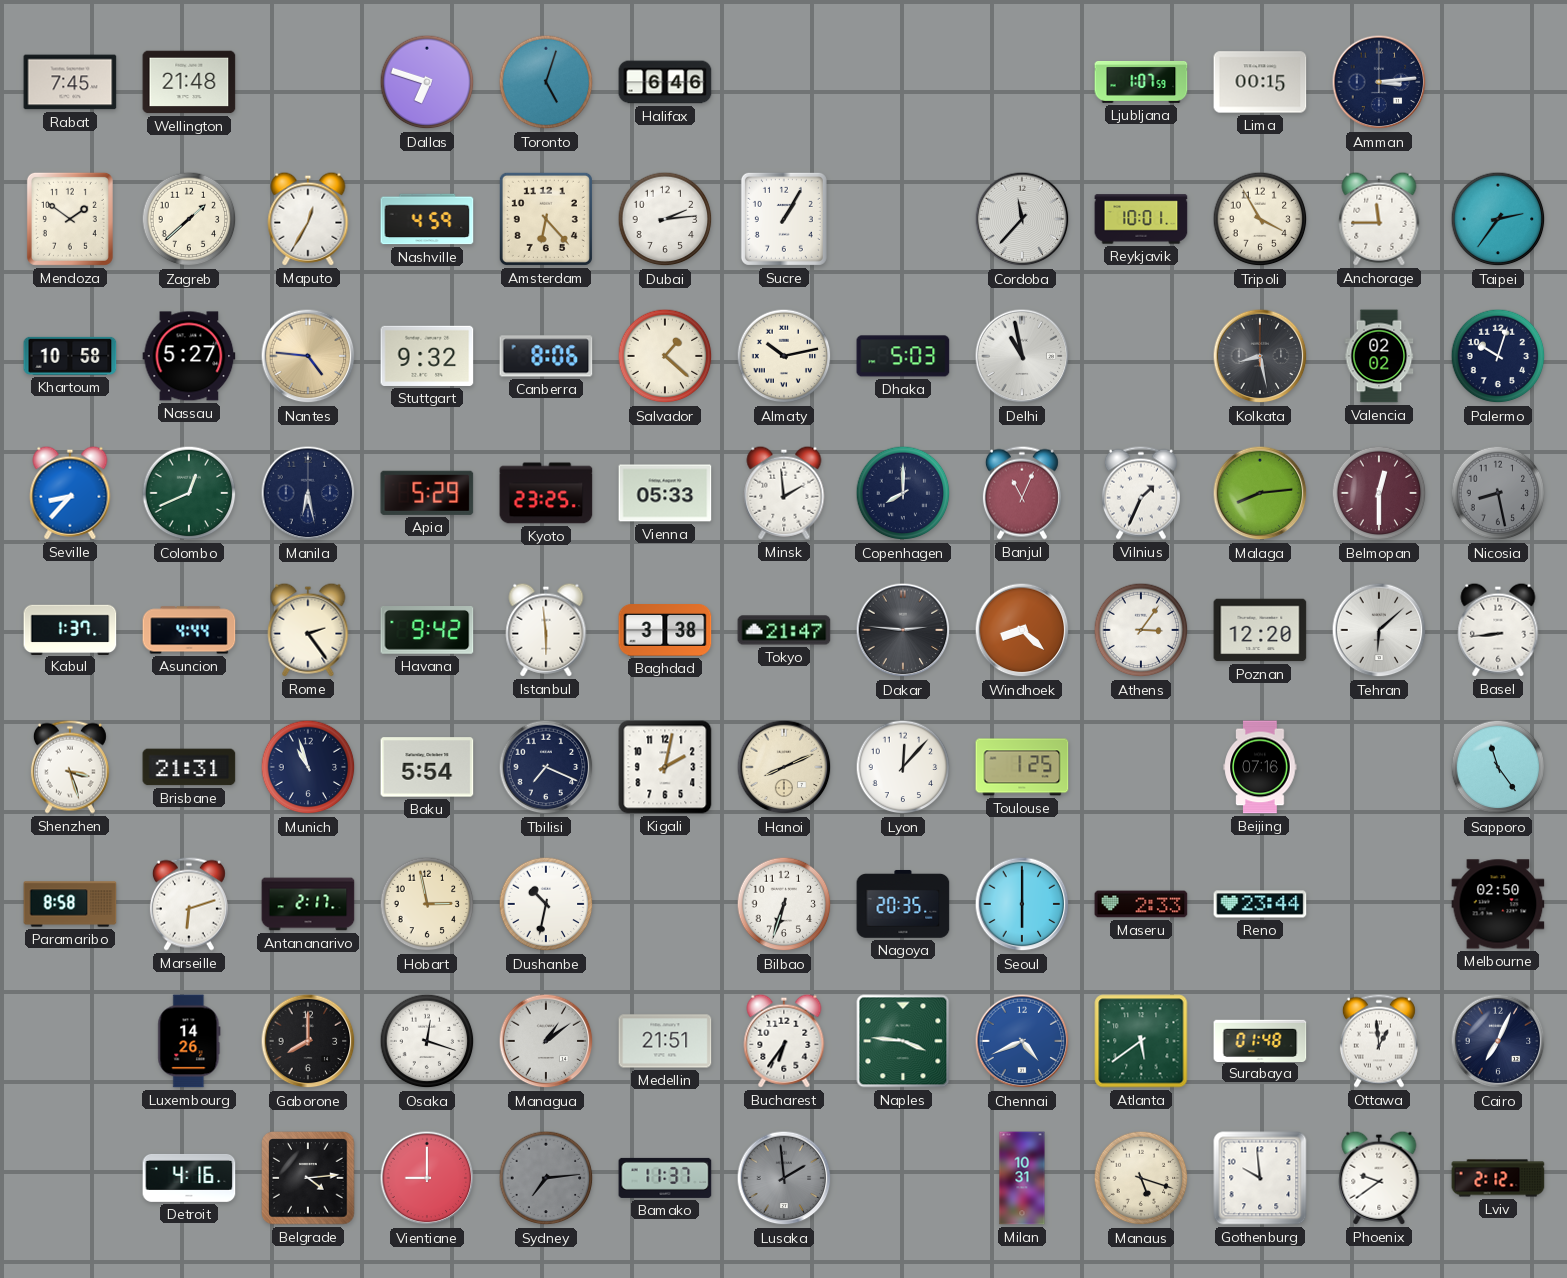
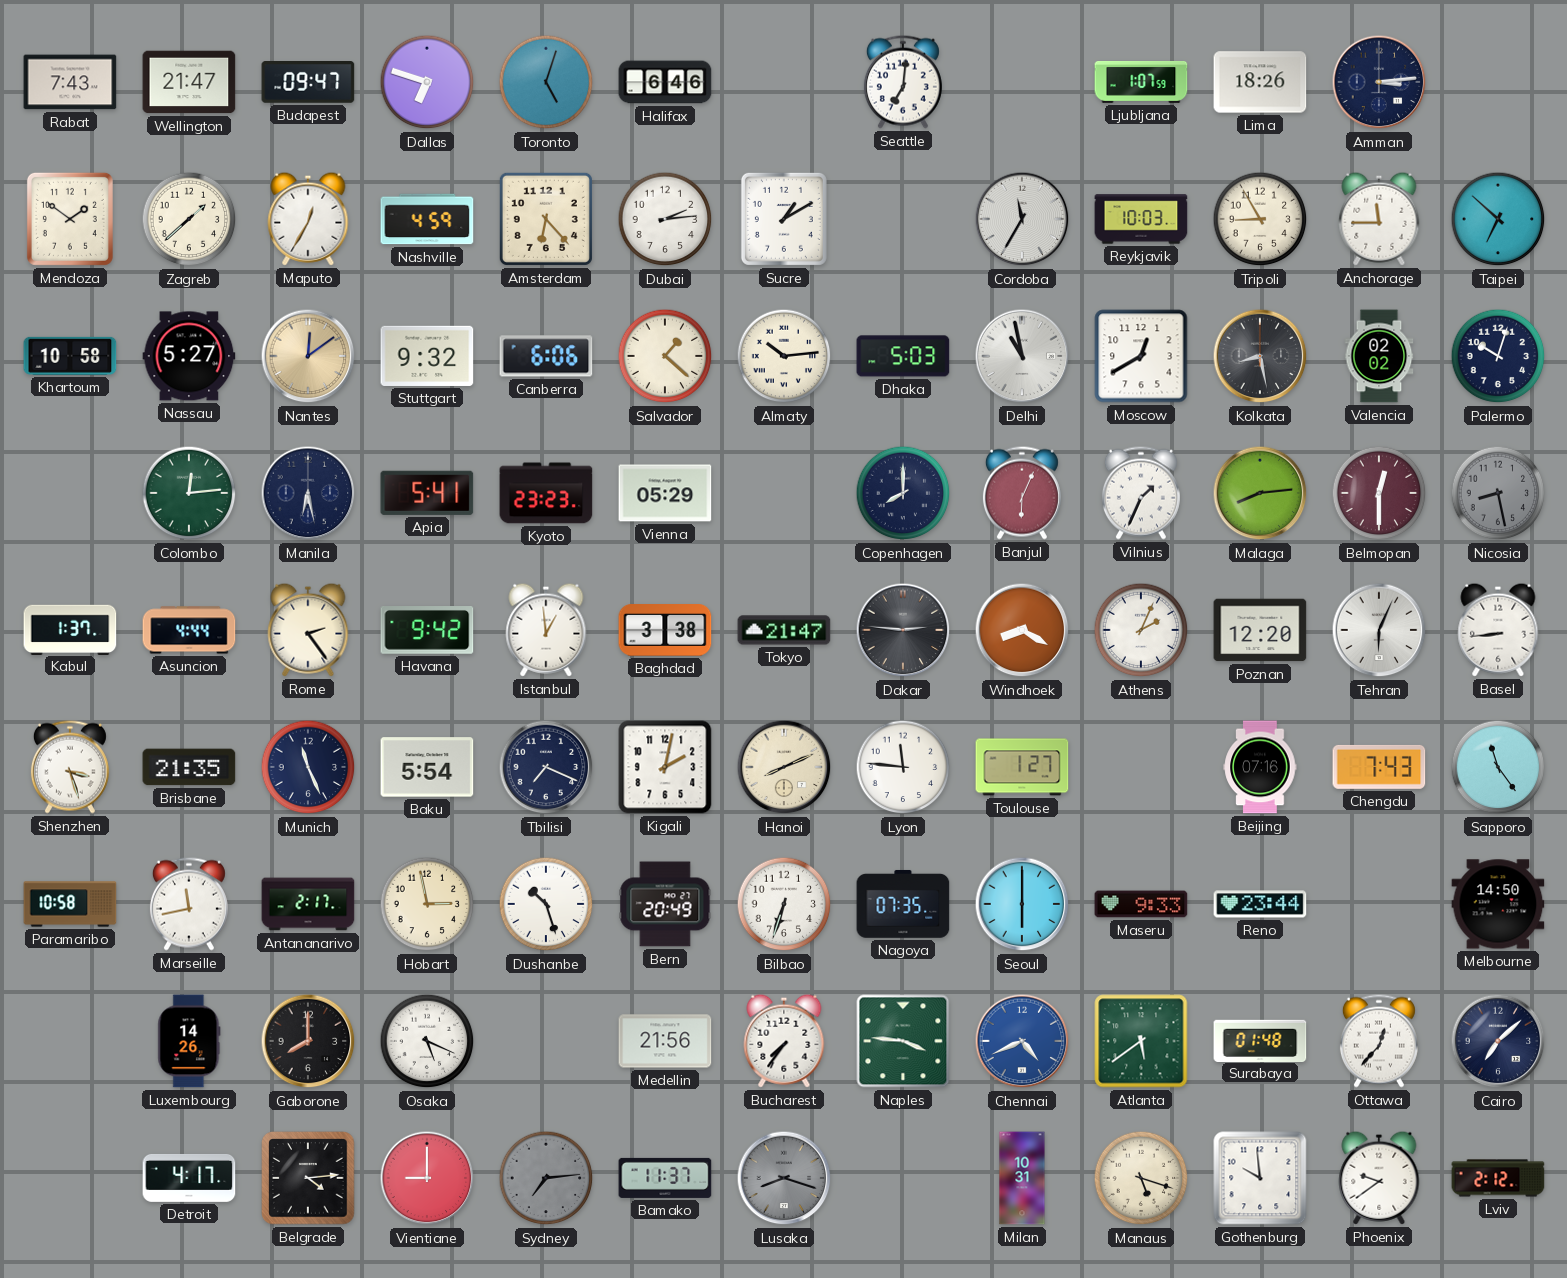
Rabat: 7:45 -> 7:43 (70, 82)
Wellington: 21:48 -> 21:47 (189, 82)
Budapest: none -> 09:47 (308, 83)
Seattle: none -> 7:01 (903, 82)
Lima: 00:15 -> 18:26 (1260, 82)
Sucre: 1:05 -> 1:10 (784, 219)
Cordoba: 11:37 -> 11:35 (1022, 219)
Reykjavik: 10:01 -> 10:03 (1141, 219)
Tripoli: 3:55 -> 8:55 (1260, 219)
Taipei: 2:36 -> 6:52 (1498, 219)
Nantes: 4:46 -> 12:09 (308, 356)
Canberra: 8:06 -> 6:06 (546, 356)
Almaty: 10:13 -> 10:14 (784, 356)
Moscow: none -> 12:40 (1141, 356)
Seville: 8:37 -> none (70, 493)
Colombo: 12:41 -> 12:14 (189, 493)
Apia: 5:29 -> 5:41 (427, 493)
Kyoto: 23:25 -> 23:23 (546, 493)
Vienna: 05:33 -> 05:29 (665, 493)
Minsk: 1:59 -> none (784, 493)
Banjul: 11:04 -> 6:04 (1022, 493)
Istanbul: 5:59 -> 12:59 (546, 630)
Windhoek: 8:22 -> 8:20 (1022, 630)
Athens: 3:06 -> 2:04 (1141, 630)
Tehran: 6:08 -> 6:04 (1379, 630)
Brisbane: 21:31 -> 21:35 (189, 767)
Munich: 10:57 -> 11:26 (308, 767)
Lyon: 12:07 -> 11:46 (903, 767)
Toulouse: 1:25 -> 1:27 (1022, 767)
Chengdu: none -> 7:43 (1379, 767)
Paramaribo: 8:58 -> 10:58 (70, 904)
Marseille: 6:12 -> 11:43 (189, 904)
Dushanbe: 10:32 -> 10:27 (546, 904)
Bern: none -> 20:49 (665, 904)
Nagoya: 20:35 -> 07:35 (903, 904)
Maseru: 2:33 -> 9:33 (1141, 904)
Melbourne: 02:50 -> 14:50 (1498, 904)
Osaka: 12:18 -> 5:19 (427, 1041)
Managua: 1:09 -> none (546, 1041)
Medellin: 21:51 -> 21:56 (665, 1041)
Bucharest: 6:36 -> 7:36 (784, 1041)
Ottawa: 12:59 -> 12:37 (1379, 1041)
Cairo: 7:04 -> 7:08 (1498, 1041)
Detroit: 4:16 -> 4:17 (189, 1178)
Lusaka: 1:59 -> 8:18 (784, 1178)
